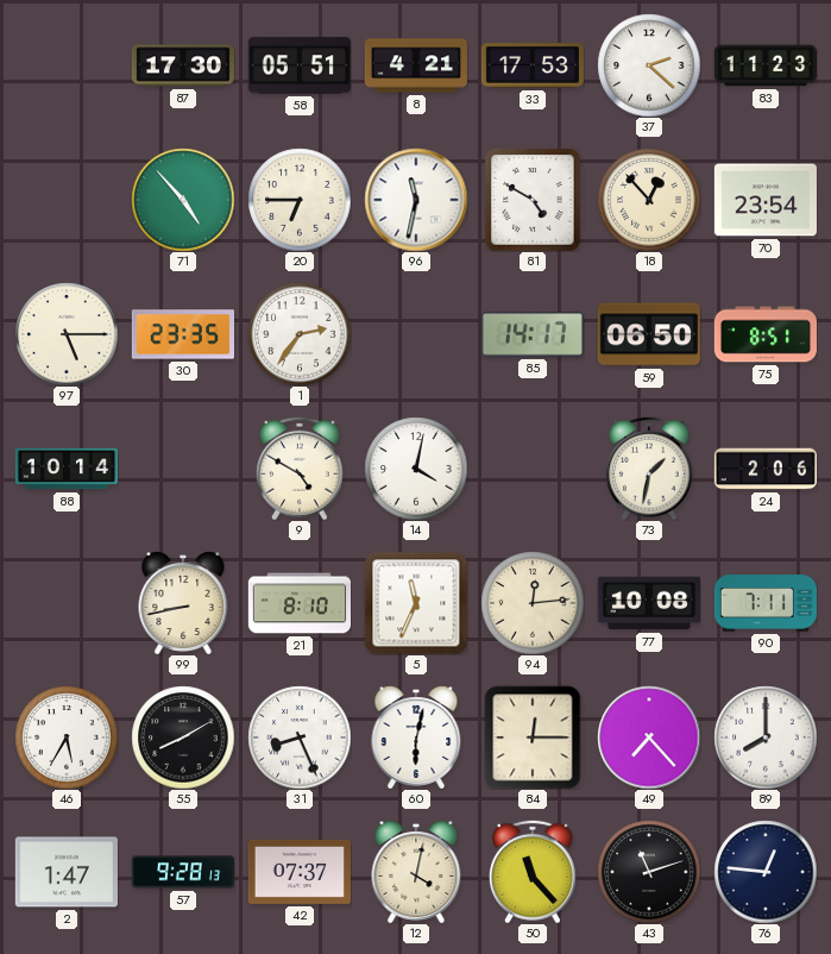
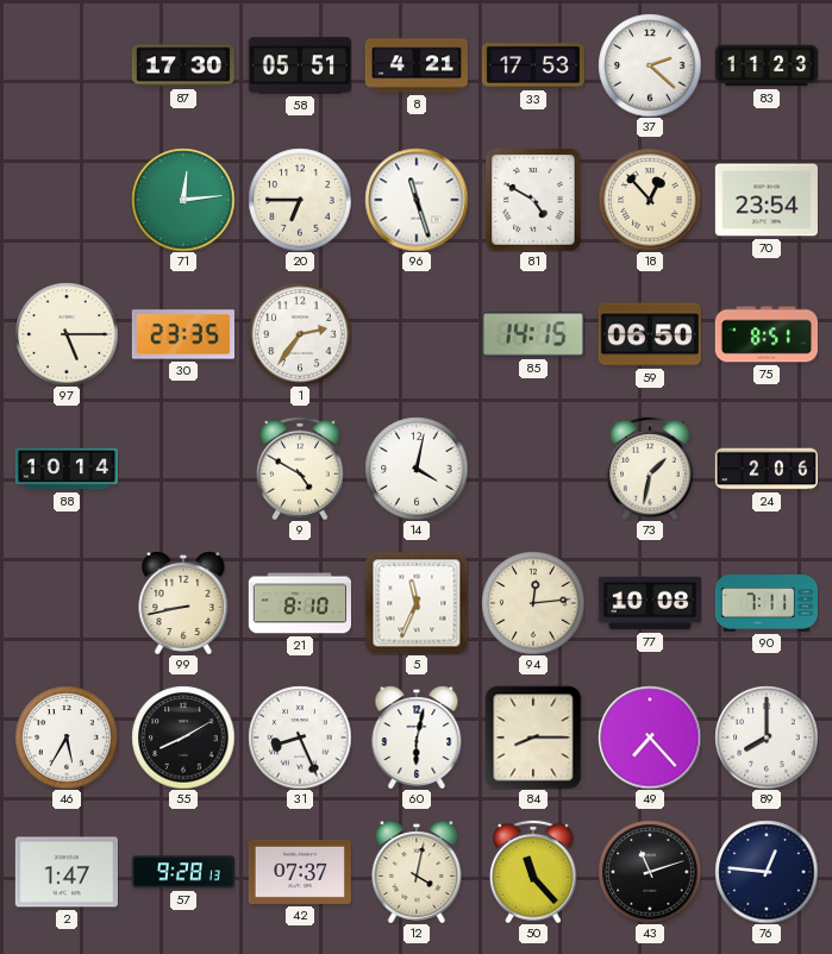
71: 4:53 -> 12:14 (183, 200)
96: 11:32 -> 11:27 (417, 200)
85: 14:17 -> 14:15 (533, 334)
84: 12:15 -> 8:15 (533, 738)
